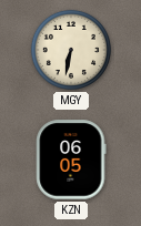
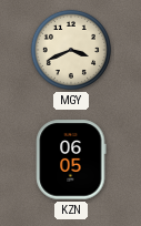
MGY: 6:32 -> 3:41 (71, 50)
